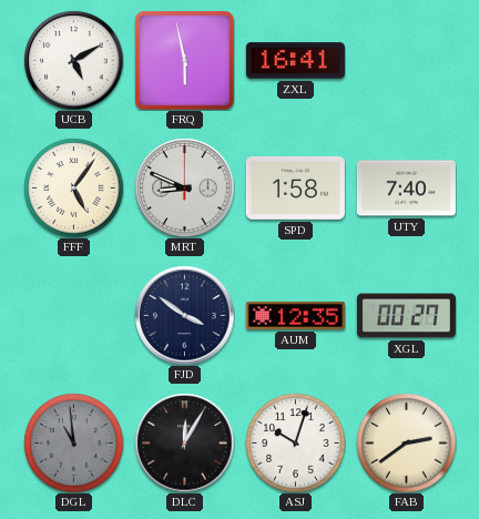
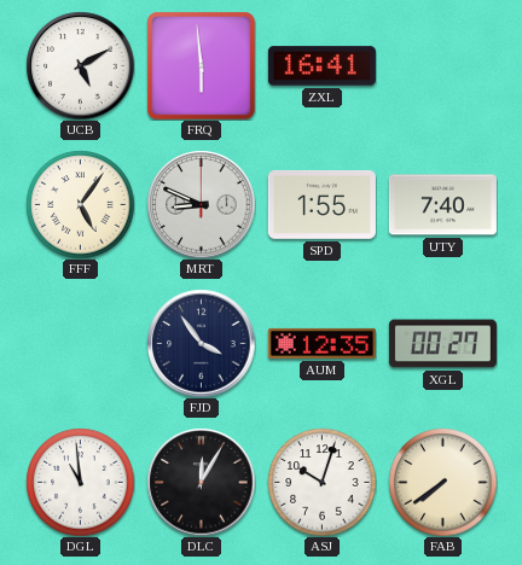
FRQ: 5:58 -> 5:59 (201, 65)
SPD: 1:58 -> 1:55 (321, 204)
FJD: 3:51 -> 3:54 (201, 343)
DGL dial: grey -> white (80, 482)
FAB: 2:39 -> 7:39 (442, 482)
